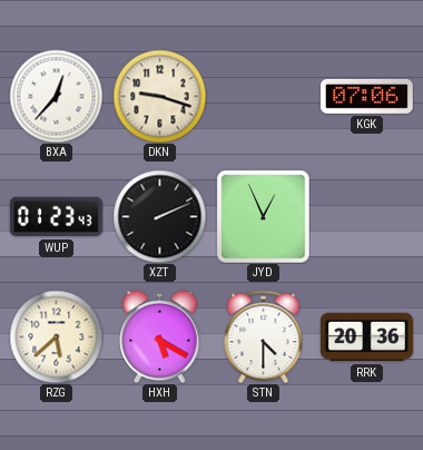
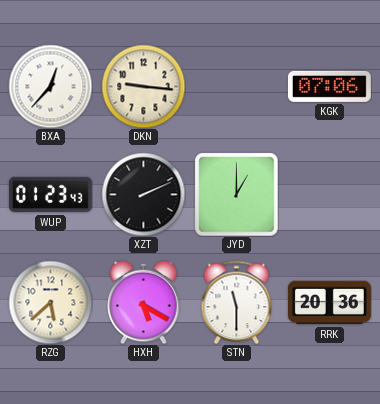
DKN: 9:18 -> 9:16 (143, 86)
JYD: 12:56 -> 1:00 (236, 194)
STN: 4:30 -> 11:30 (237, 302)
